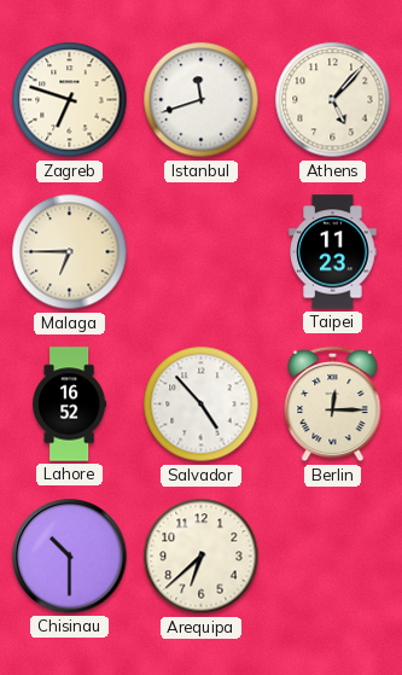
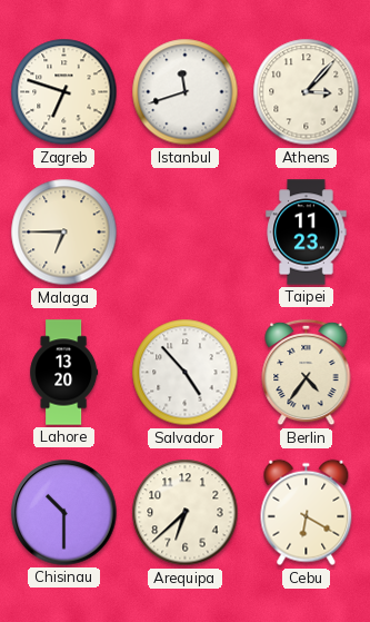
Athens: 5:07 -> 3:07 (307, 92)
Lahore: 16:52 -> 13:20 (64, 373)
Berlin: 12:15 -> 4:36 (307, 373)
Cebu: none -> 6:20 (307, 513)
